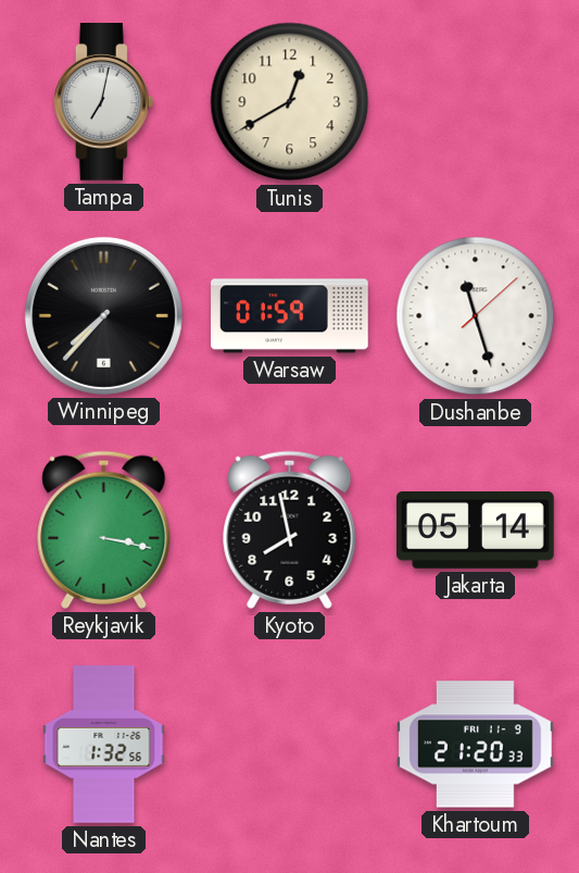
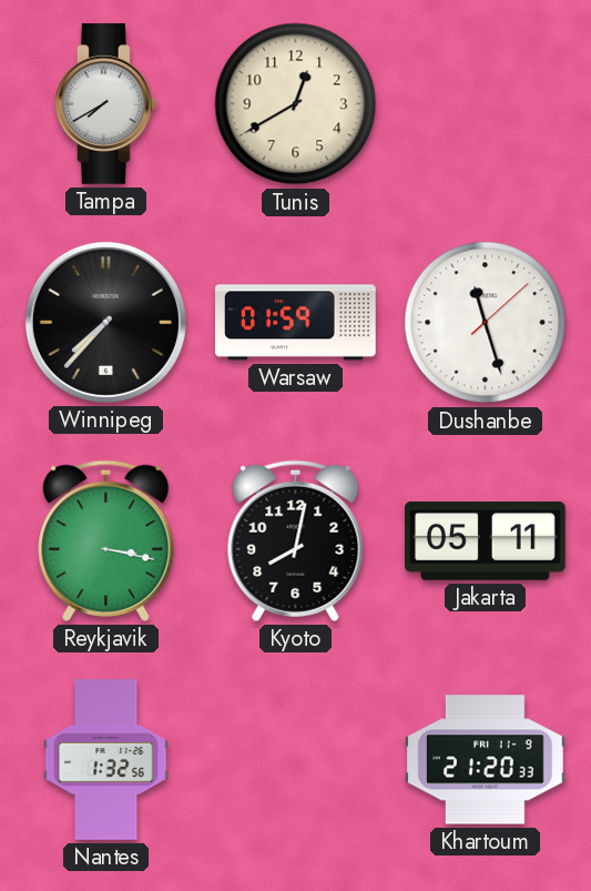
Tampa: 7:02 -> 7:40 (105, 104)
Kyoto: 7:58 -> 8:02 (296, 540)
Jakarta: 05:14 -> 05:11 (486, 541)
